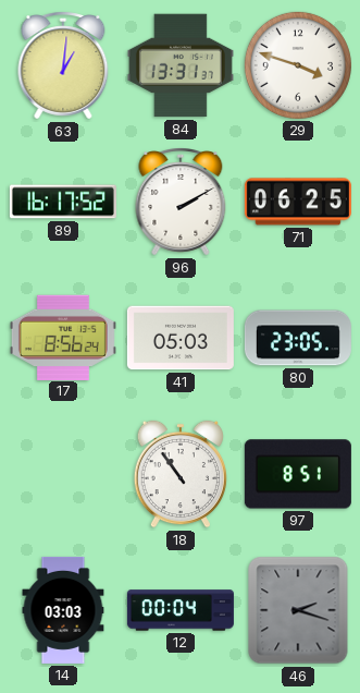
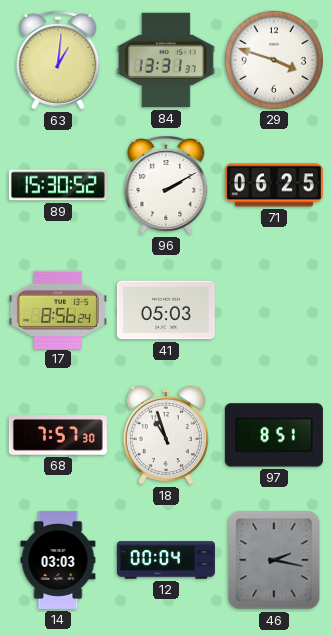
89: 16:17 -> 15:30 (58, 185)
80: 23:05 -> none (298, 338)
68: none -> 7:57 (58, 436)
18: 10:54 -> 10:57 (166, 435)
46: 2:18 -> 2:17 (274, 560)
